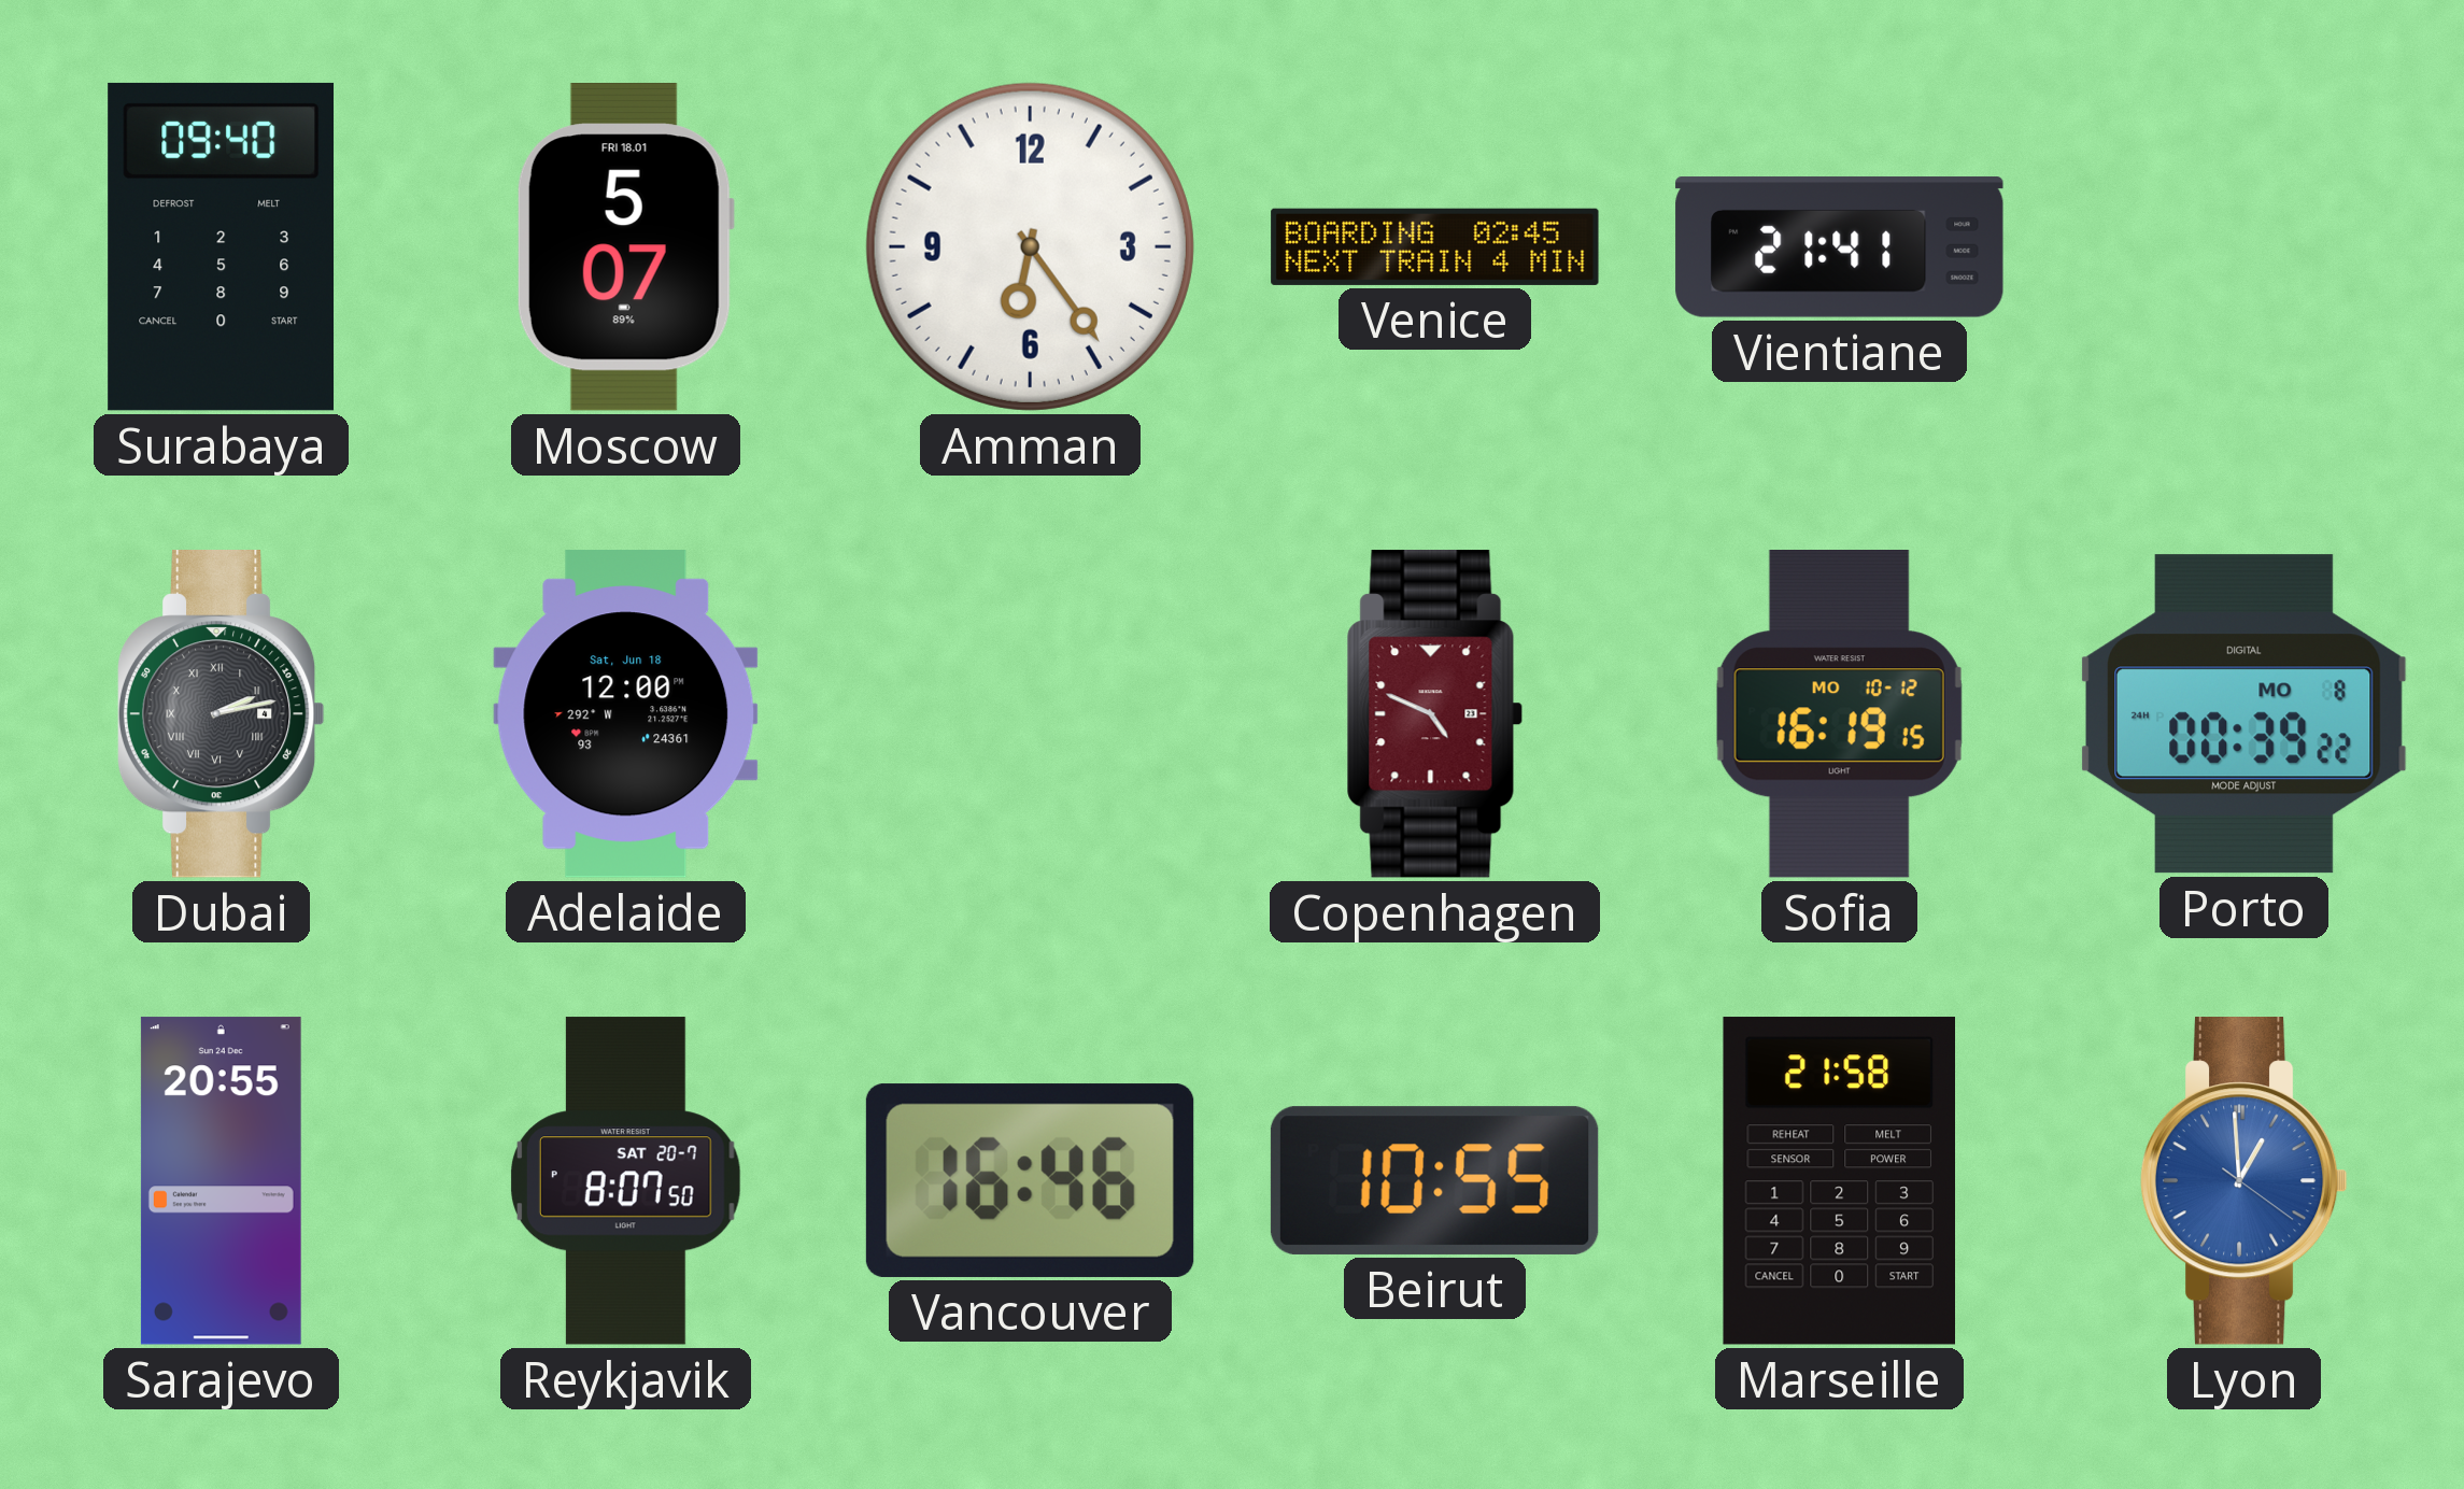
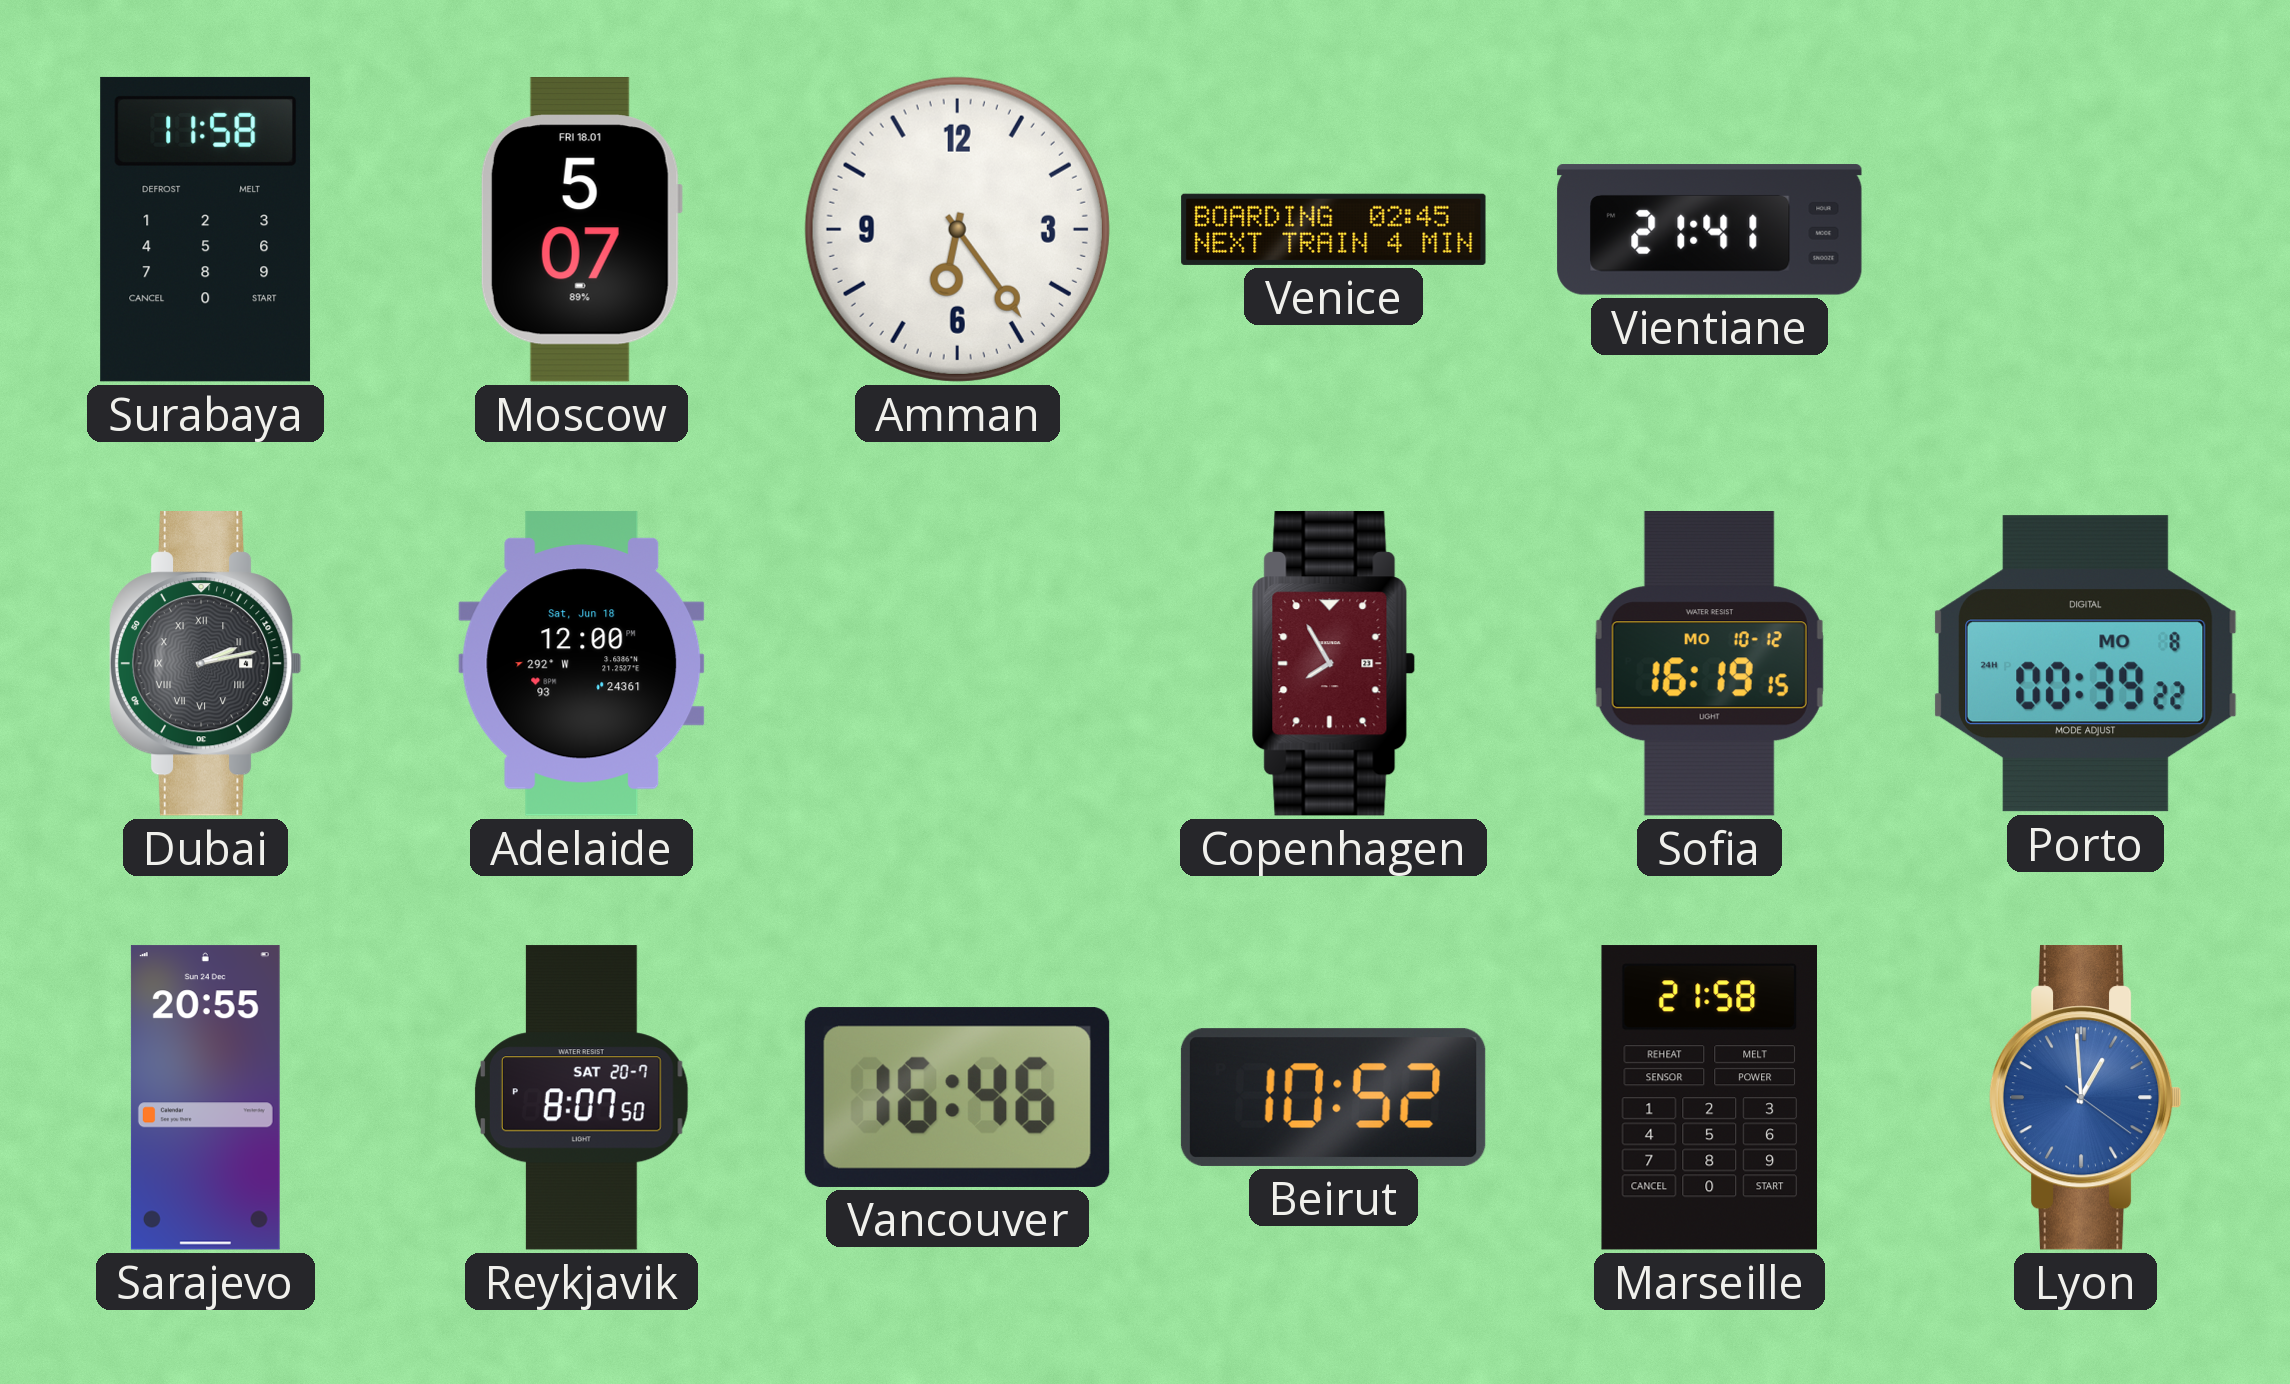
Surabaya: 09:40 -> 11:58 (206, 229)
Copenhagen: 4:49 -> 7:55 (1333, 664)
Beirut: 10:55 -> 10:52 (1333, 1097)
